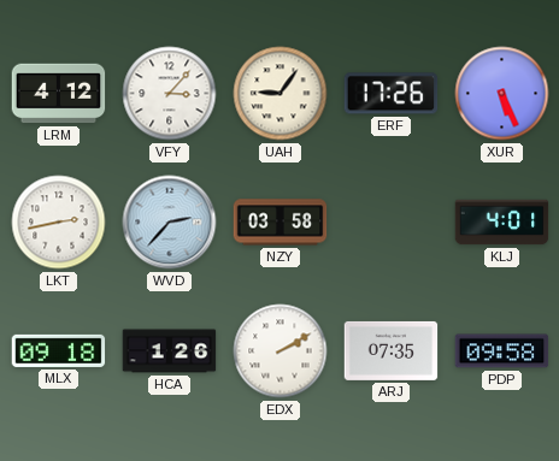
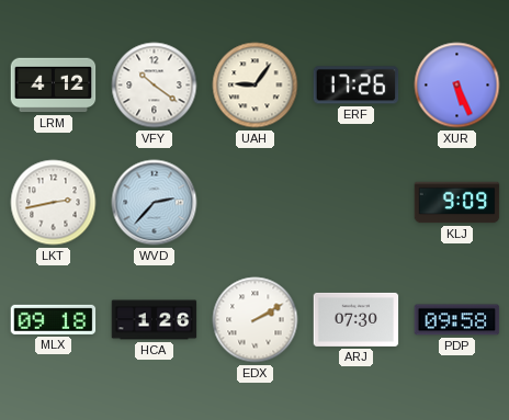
VFY: 3:07 -> 10:21 (155, 86)
NZY: 03:58 -> none (281, 223)
KLJ: 4:01 -> 9:09 (457, 203)
ARJ: 07:35 -> 07:30 (357, 319)
